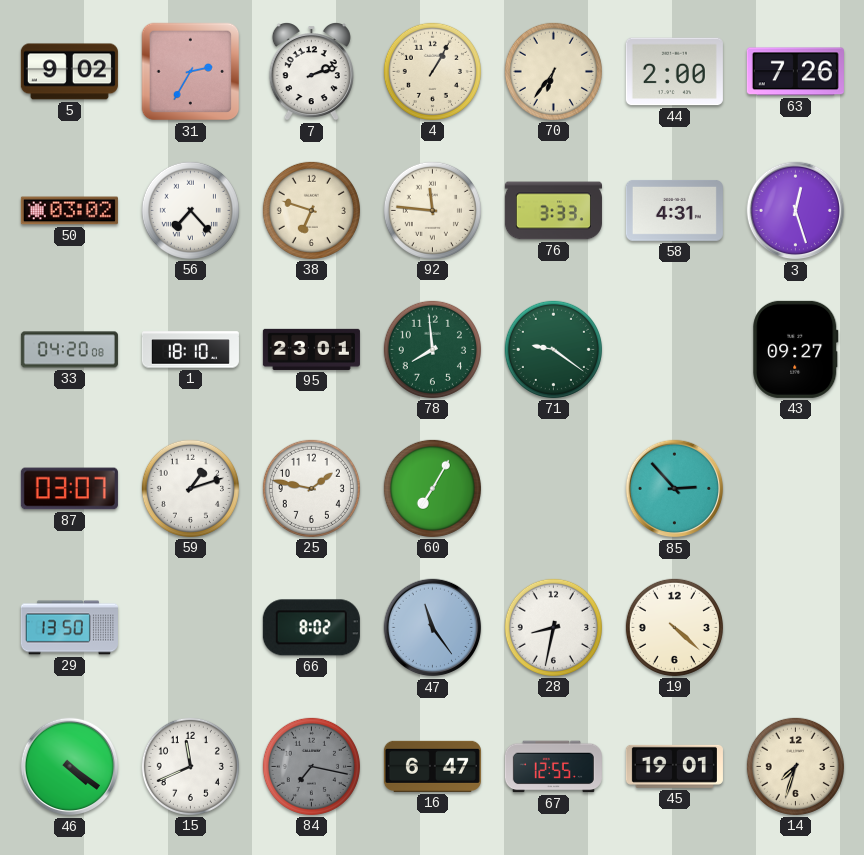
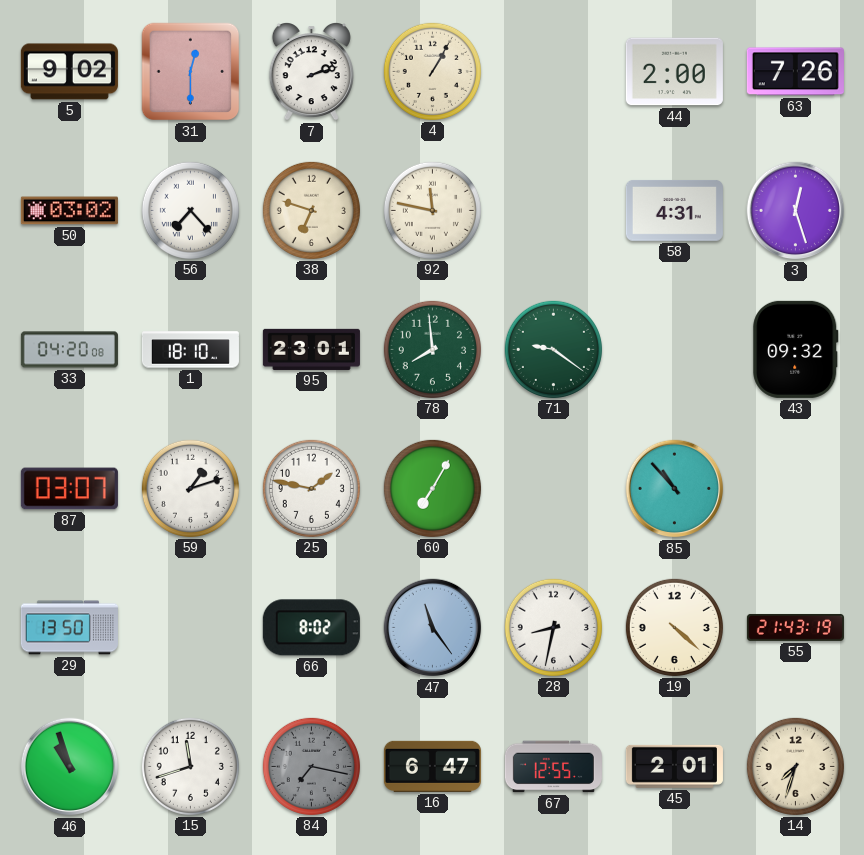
31: 2:35 -> 12:30 (191, 72)
70: 6:36 -> none (553, 71)
92: 11:46 -> 11:47 (432, 210)
76: 3:33 -> none (553, 211)
43: 09:27 -> 09:32 (796, 349)
85: 2:53 -> 10:53 (675, 489)
55: none -> 21:43 (795, 628)
46: 4:21 -> 10:57 (70, 767)
15: 11:41 -> 11:42 (190, 766)
45: 19:01 -> 2:01 (674, 766)
